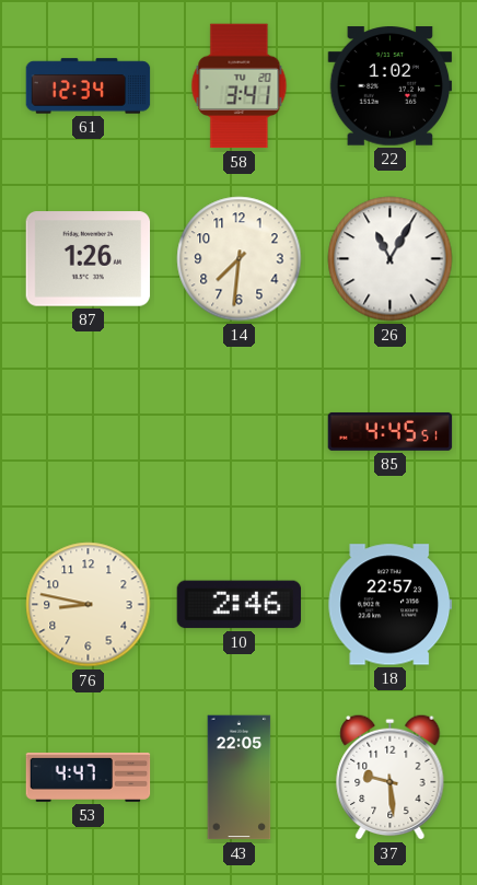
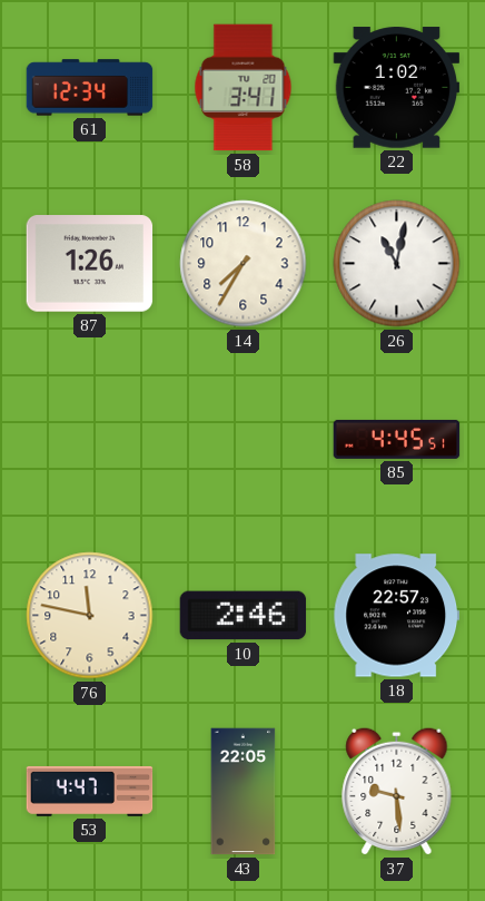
14: 7:31 -> 7:35 (244, 264)
26: 11:05 -> 11:02 (397, 264)
76: 8:47 -> 11:47 (90, 616)
